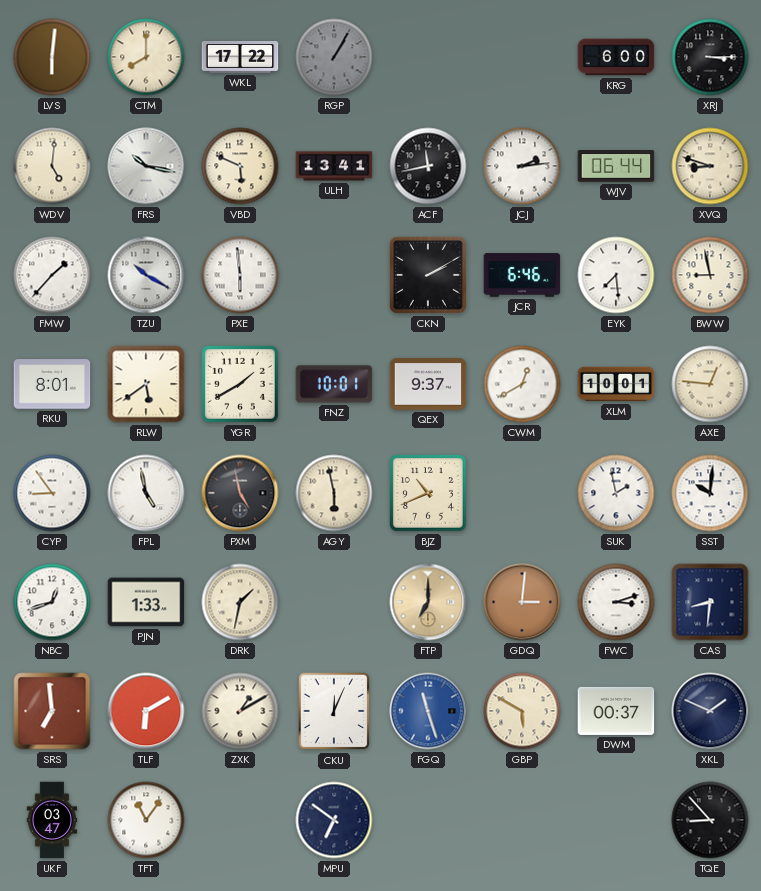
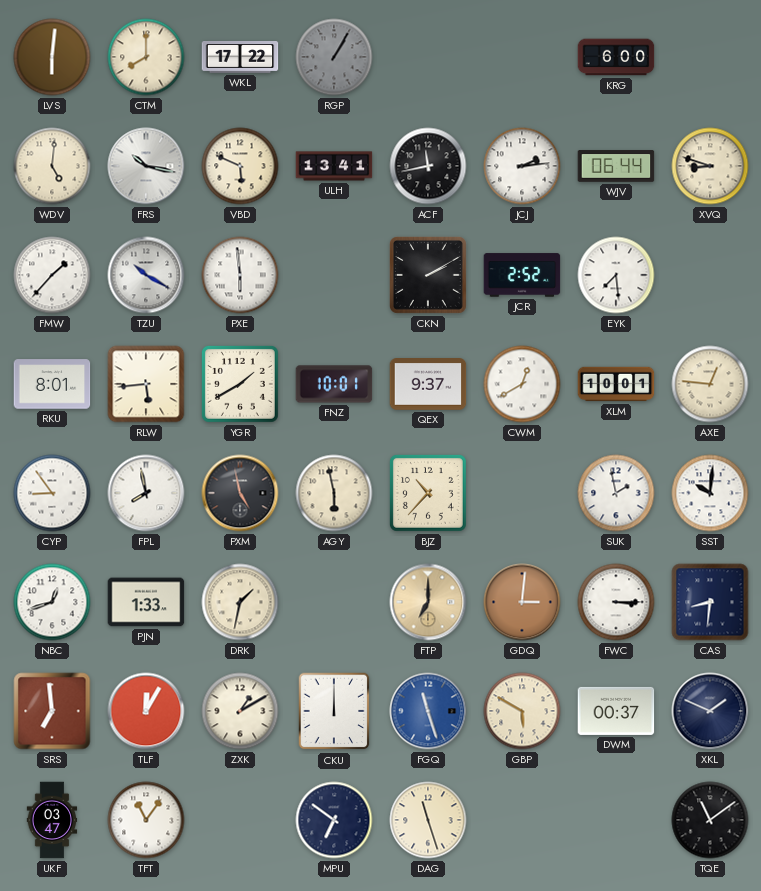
XRJ: 3:15 -> none (710, 57)
JCR: 6:46 -> 2:52 (522, 275)
BWW: 8:58 -> none (710, 275)
RLW: 5:39 -> 5:44 (146, 384)
FPL: 4:58 -> 7:58 (146, 493)
BJZ: 10:41 -> 10:37 (428, 493)
FWC: 3:12 -> 3:15 (616, 602)
TLF: 6:10 -> 12:05 (146, 711)
CKU: 12:04 -> 12:00 (334, 711)
DAG: none -> 11:27 (428, 820)
TQE: 8:53 -> 11:09 (710, 820)
